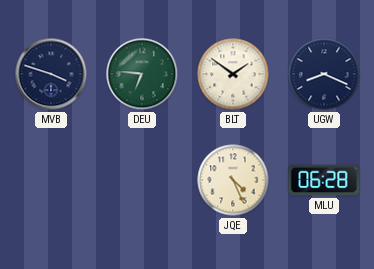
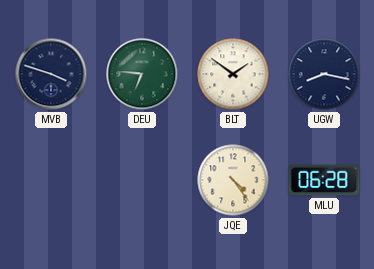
UGW: 8:19 -> 8:17 (324, 74)
JQE: 4:26 -> 4:24 (233, 180)
